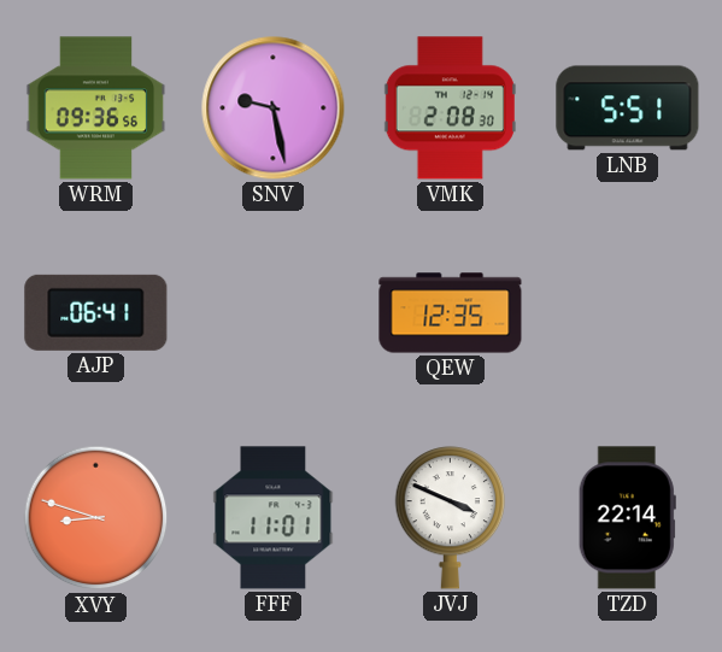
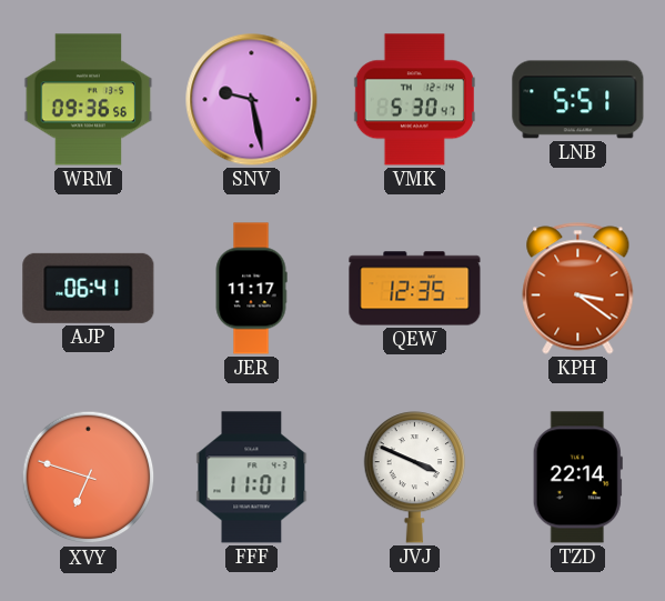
VMK: 2:08 -> 5:30 (414, 100)
JER: none -> 11:17 (251, 289)
KPH: none -> 3:21 (578, 289)
XVY: 8:48 -> 6:48 (89, 478)
